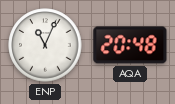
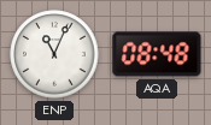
AQA: 20:48 -> 08:48 (157, 54)
